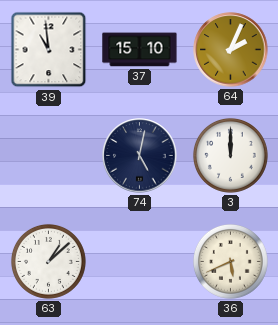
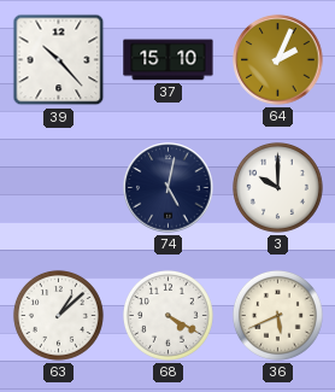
39: 10:59 -> 10:23 (59, 60)
3: 12:00 -> 10:00 (277, 187)
68: none -> 4:20 (167, 315)
